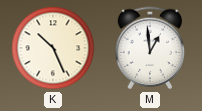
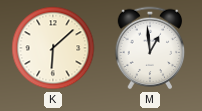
K: 10:26 -> 6:08 (53, 48)
